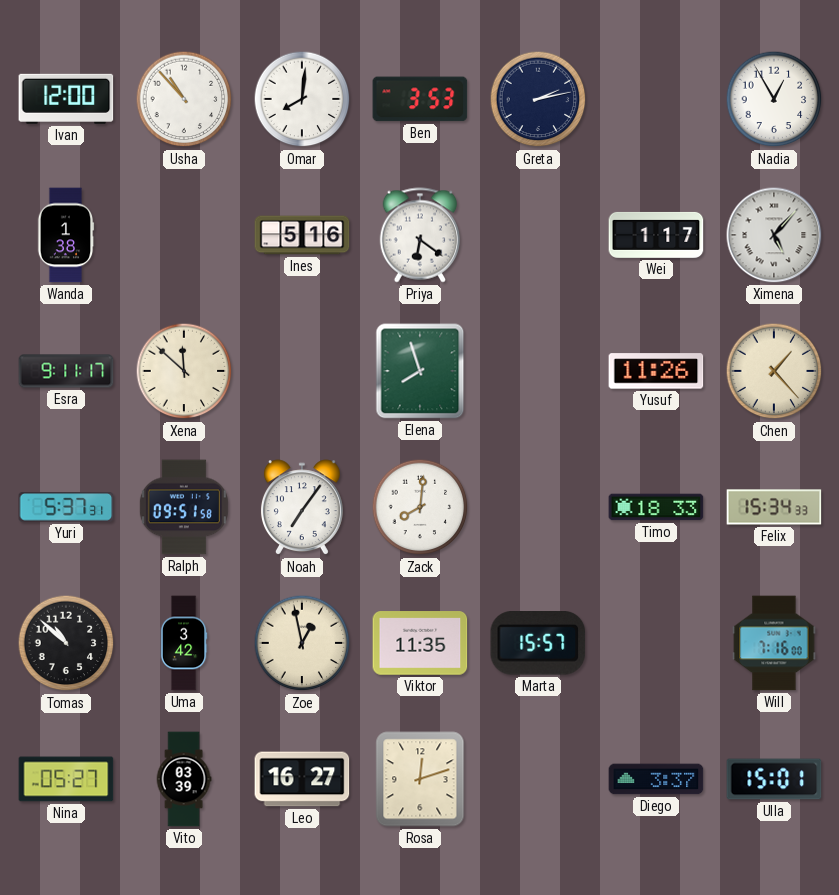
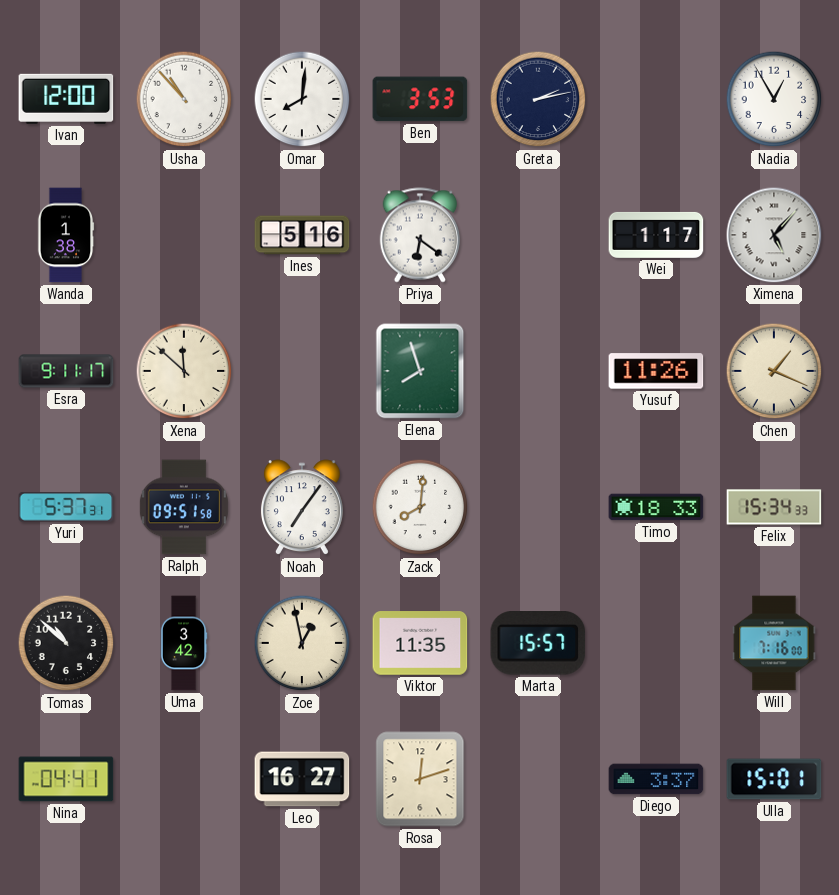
Chen: 1:23 -> 1:19 (774, 371)
Nina: 05:27 -> 04:41 (66, 779)
Vito: 03:39 -> none (184, 779)
